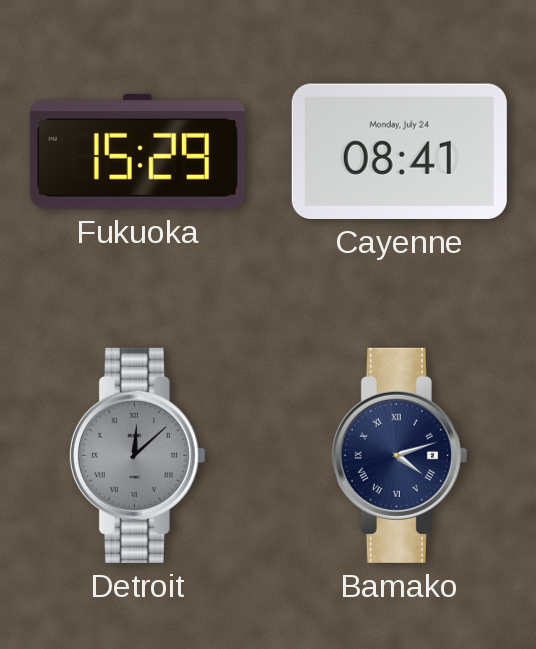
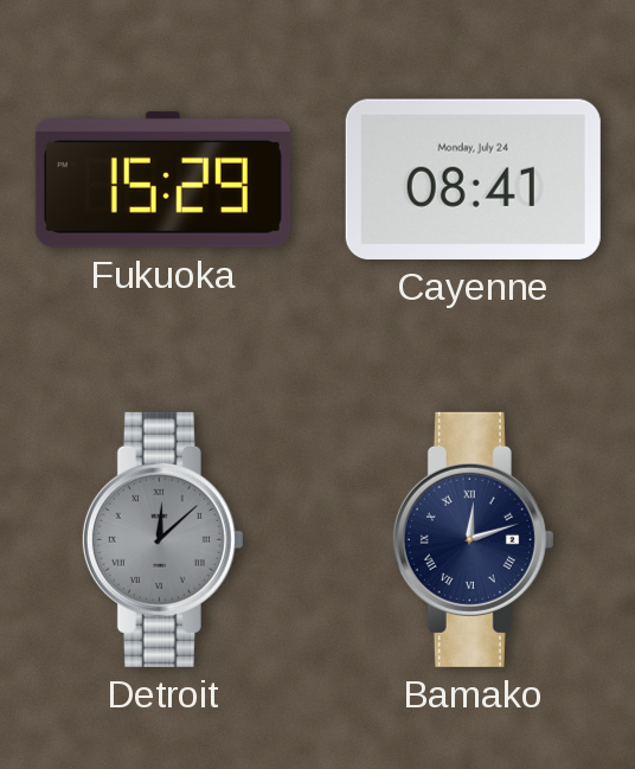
Bamako: 4:12 -> 12:12 (473, 539)
